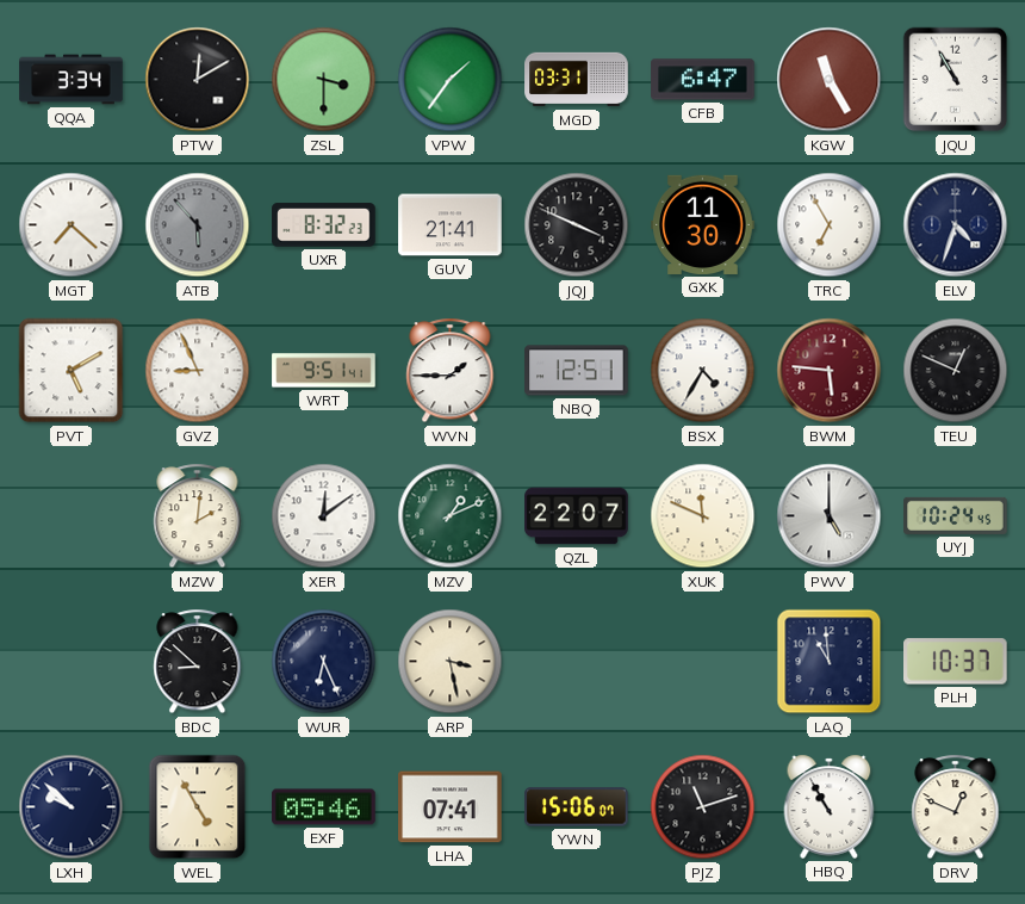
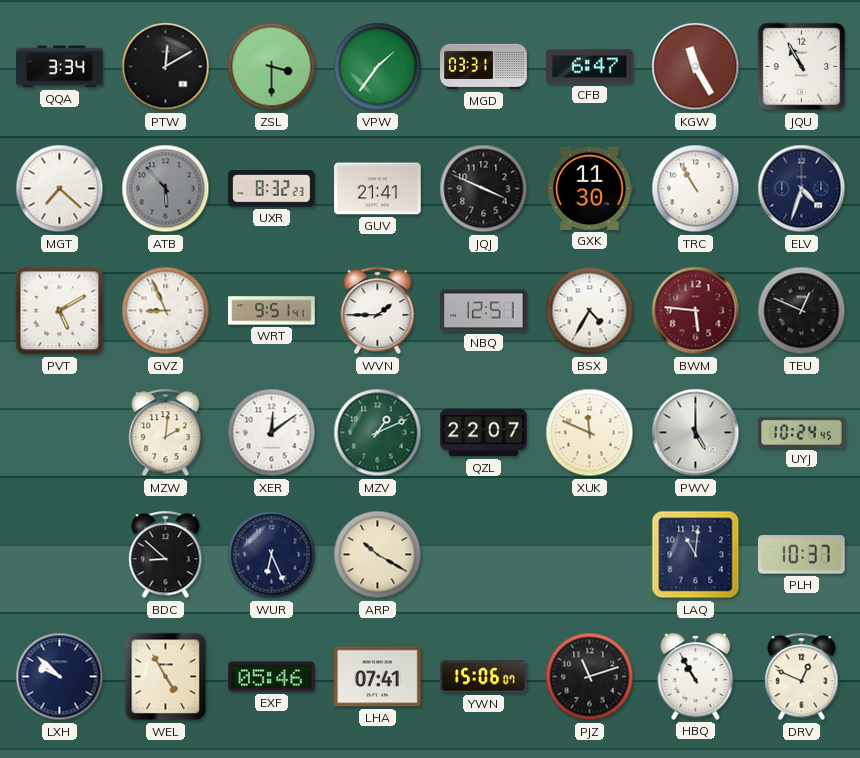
TRC: 6:55 -> 10:55 (696, 189)
ARP: 3:28 -> 10:20 (378, 555)
LAQ: 10:59 -> 11:01 (696, 555)
